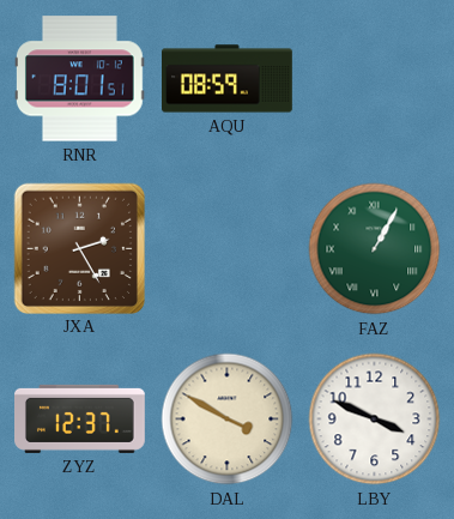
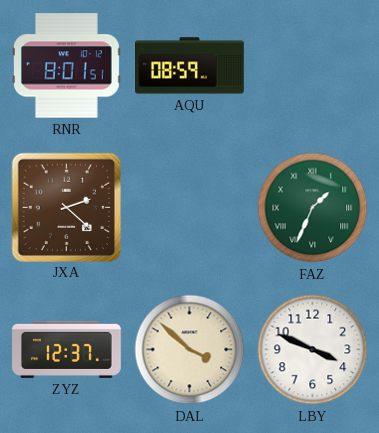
JXA: 2:25 -> 2:22 (66, 207)
FAZ: 1:05 -> 1:34 (313, 208)
DAL: 3:50 -> 3:52 (190, 350)
